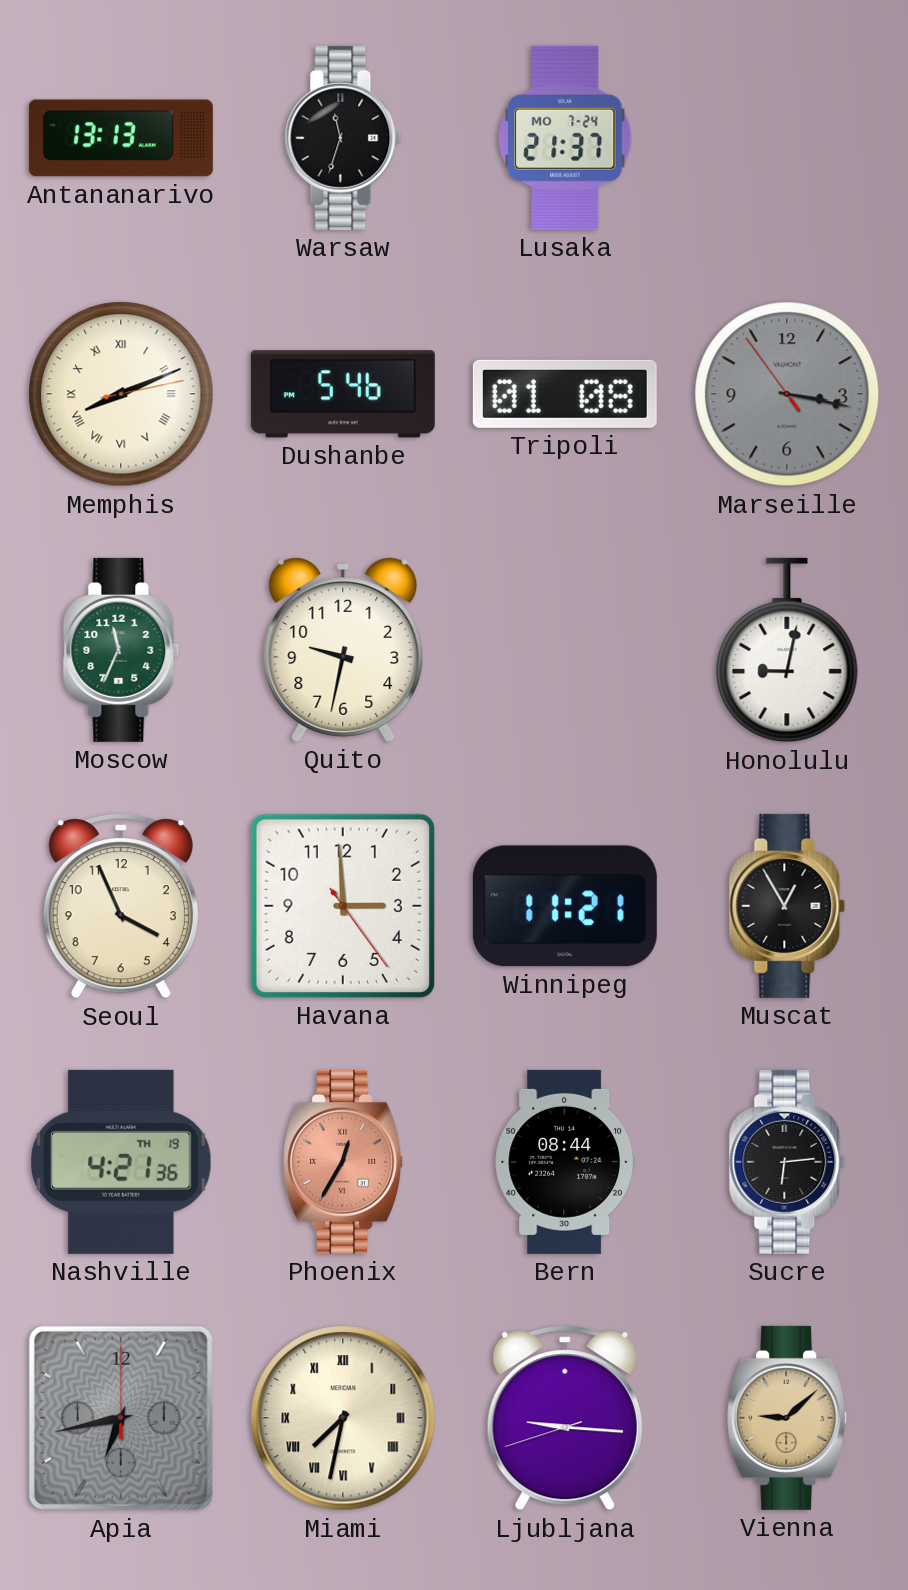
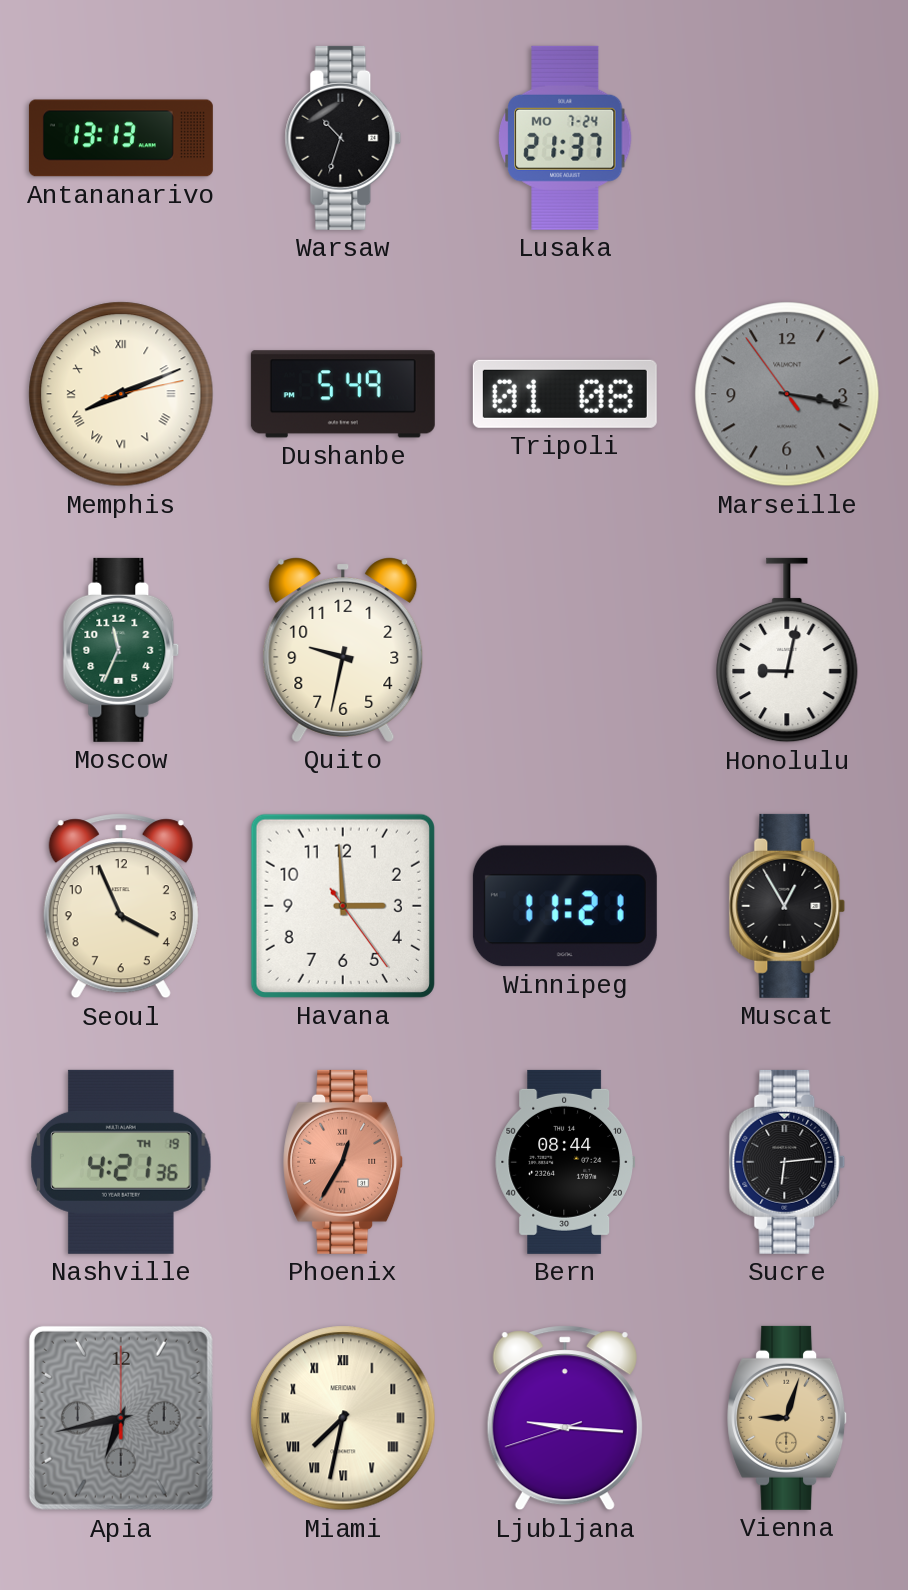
Warsaw: 11:33 -> 10:33 (343, 138)
Dushanbe: 5:46 -> 5:49 (343, 394)
Vienna: 9:08 -> 9:03 (788, 1418)
